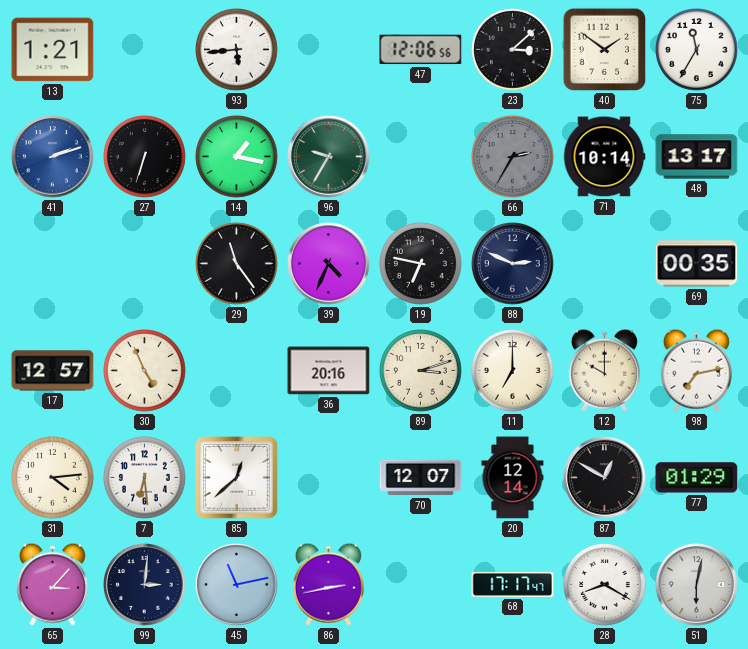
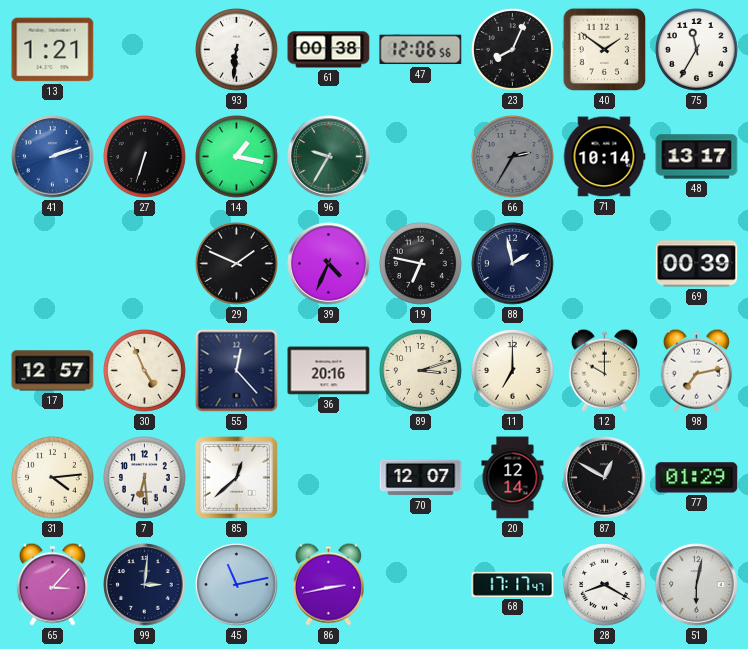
93: 5:44 -> 6:31 (237, 50)
61: none -> 00:38 (329, 50)
23: 3:08 -> 8:04 (513, 50)
29: 11:24 -> 1:49 (237, 264)
88: 2:49 -> 1:58 (513, 264)
69: 00:35 -> 00:39 (697, 264)
55: none -> 12:23 (237, 371)
